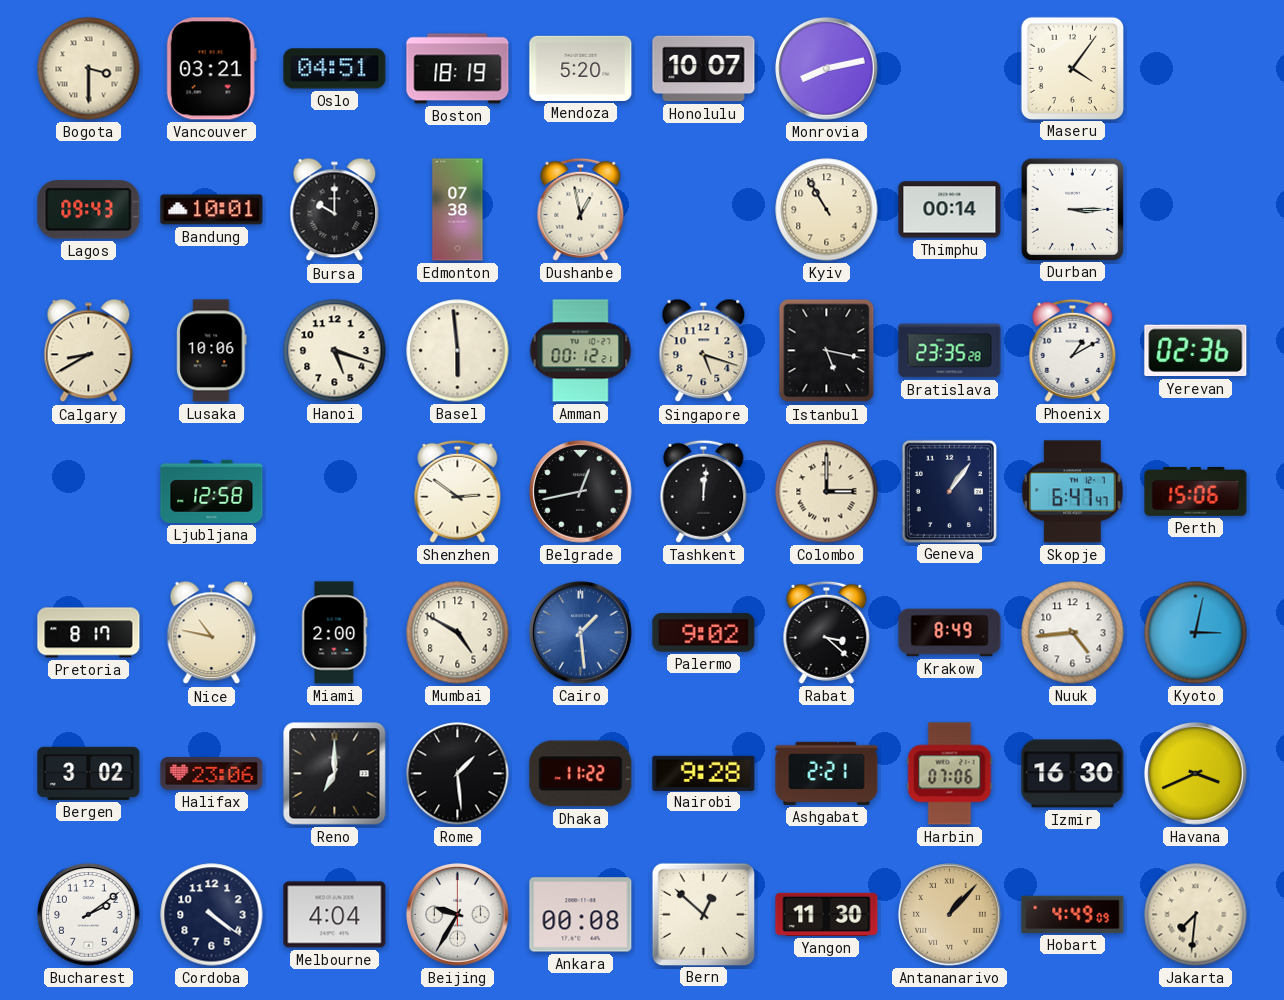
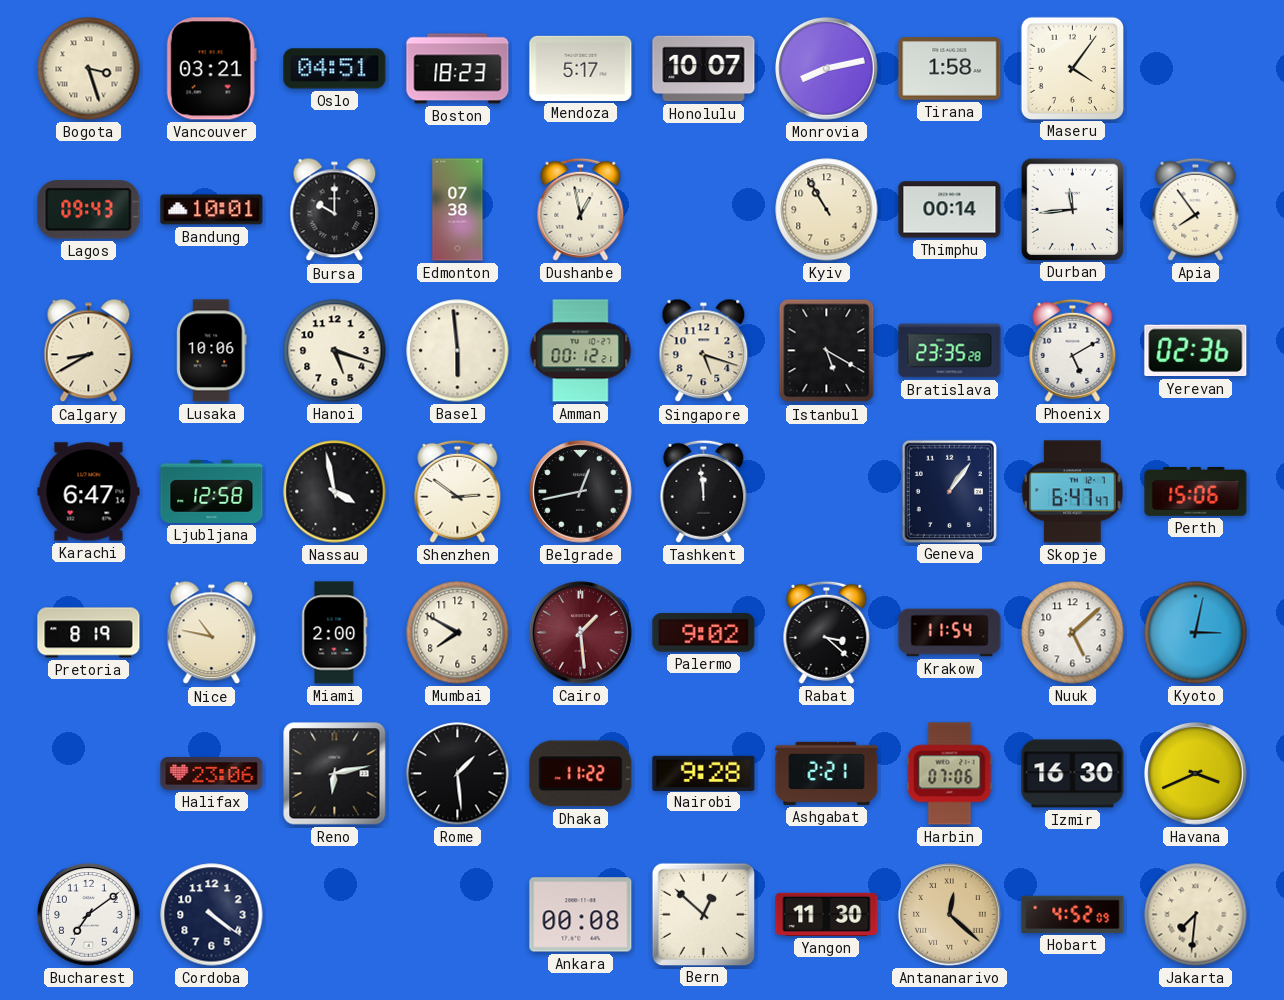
Bogota: 3:30 -> 3:27 (89, 69)
Boston: 18:19 -> 18:23 (458, 69)
Mendoza: 5:20 -> 5:17 (581, 68)
Tirana: none -> 1:58 (950, 69)
Durban: 3:15 -> 11:44 (1072, 209)
Apia: none -> 7:54 (1196, 209)
Istanbul: 5:17 -> 5:20 (827, 351)
Phoenix: 1:10 -> 5:10 (1073, 350)
Karachi: none -> 6:47 (89, 492)
Nassau: none -> 3:58 (335, 492)
Tashkent: 12:01 -> 11:59 (704, 491)
Colombo: 3:00 -> none (827, 492)
Pretoria: 8:17 -> 8:19 (89, 633)
Mumbai: 4:50 -> 7:50 (458, 633)
Cairo dial: blue -> burgundy (581, 633)
Krakow: 8:49 -> 11:54 (950, 633)
Nuuk: 4:44 -> 5:08 (1073, 633)
Bergen: 3:02 -> none (89, 773)
Reno: 7:00 -> 6:13 (335, 774)
Bucharest: 2:09 -> 7:09 (89, 915)
Melbourne: 4:04 -> none (335, 915)
Beijing: 9:35 -> none (458, 915)
Antananarivo: 1:07 -> 12:22 (950, 915)
Hobart: 4:49 -> 4:52 (1073, 914)
